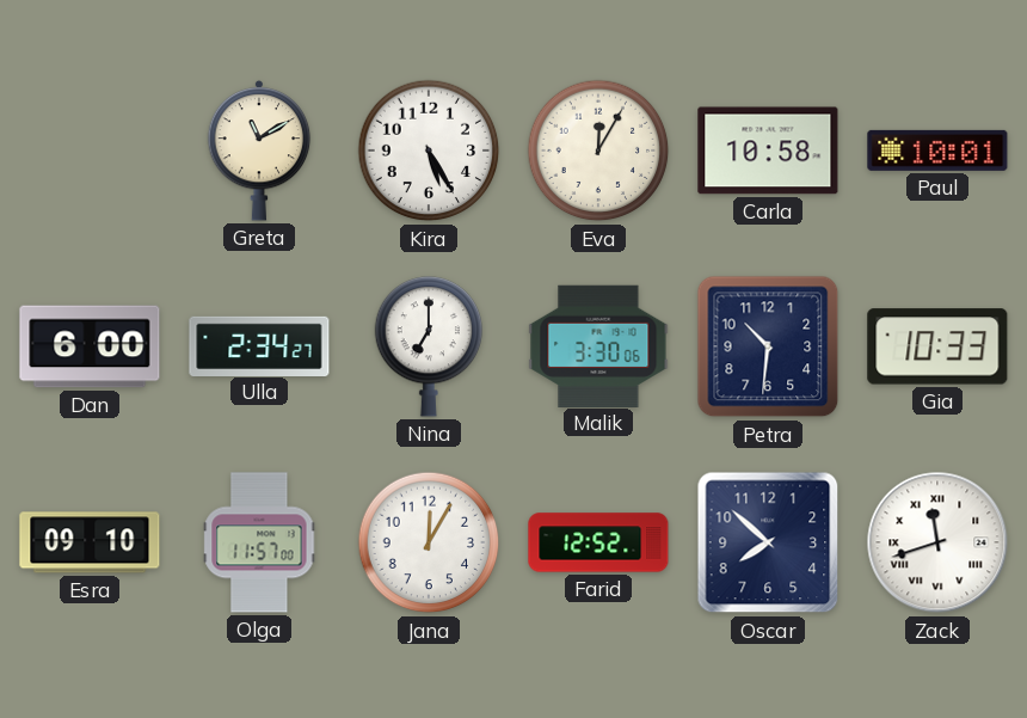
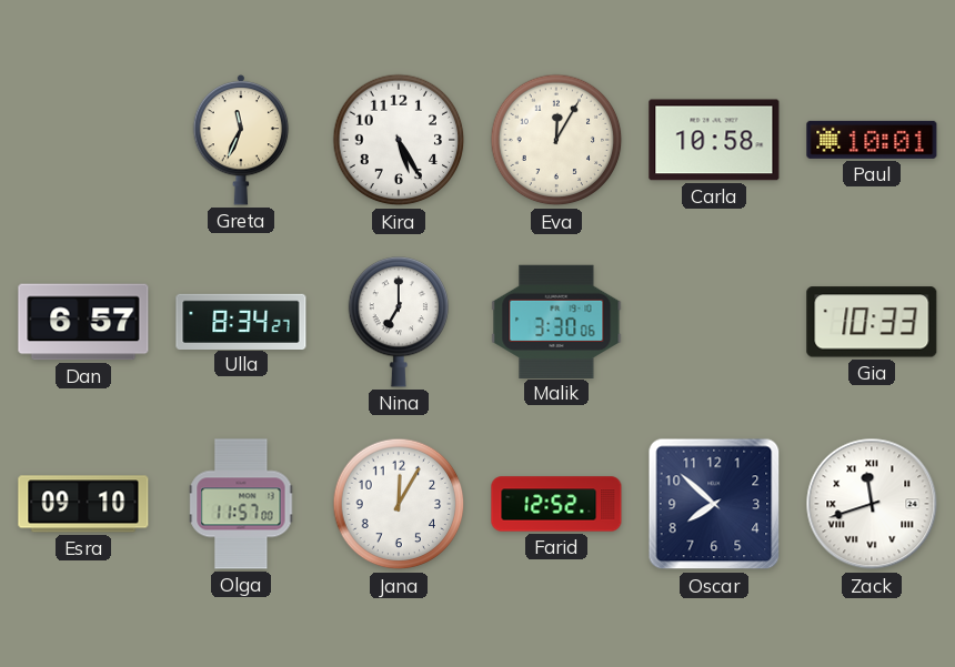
Greta: 11:10 -> 11:34 (241, 140)
Dan: 6:00 -> 6:57 (83, 322)
Ulla: 2:34 -> 8:34 (241, 321)
Petra: 10:31 -> none (768, 346)
